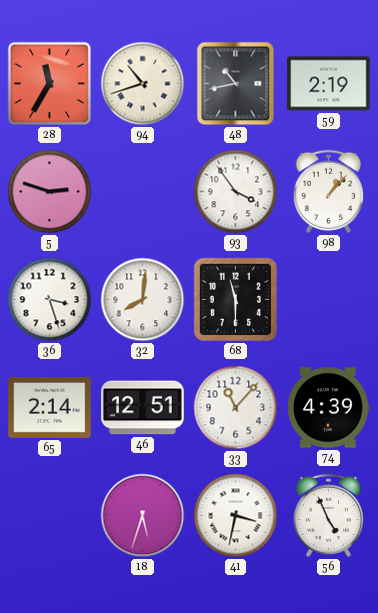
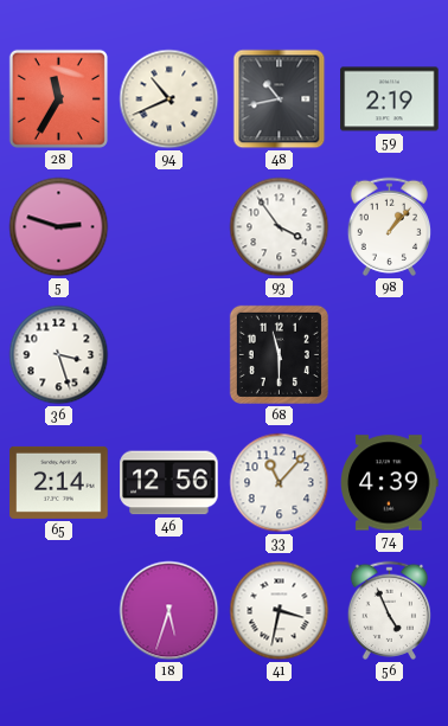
94: 10:42 -> 10:41 (169, 99)
32: 8:01 -> none (143, 300)
46: 12:51 -> 12:56 (169, 483)
